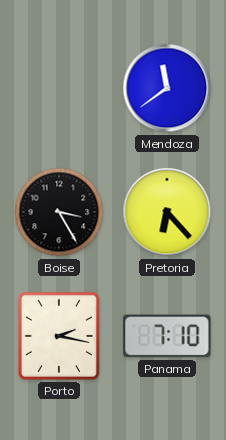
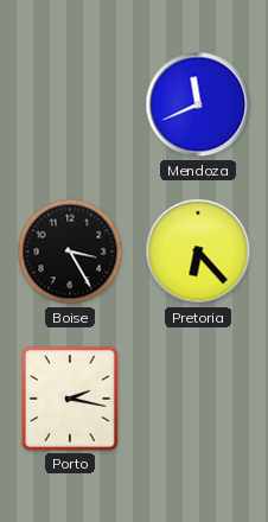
Mendoza: 11:39 -> 11:41 (198, 104)
Panama: 7:10 -> none (167, 336)
